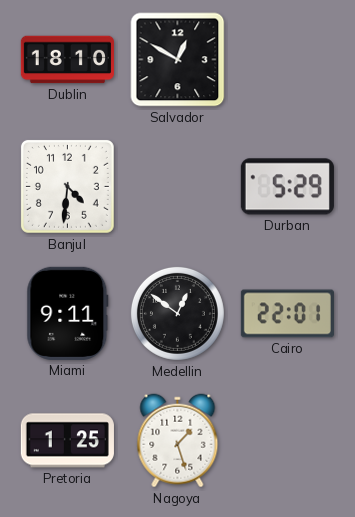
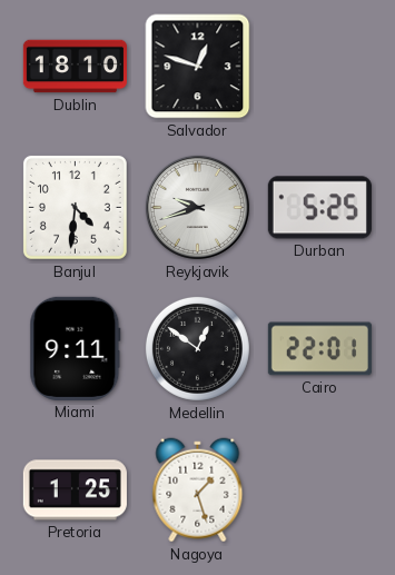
Salvador: 12:50 -> 12:48 (198, 67)
Reykjavik: none -> 9:42 (197, 207)
Durban: 5:29 -> 5:25 (319, 208)
